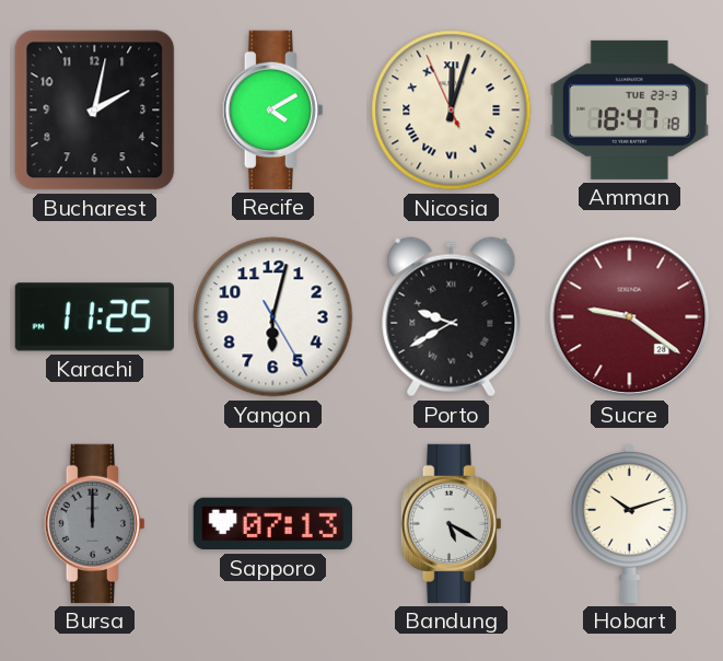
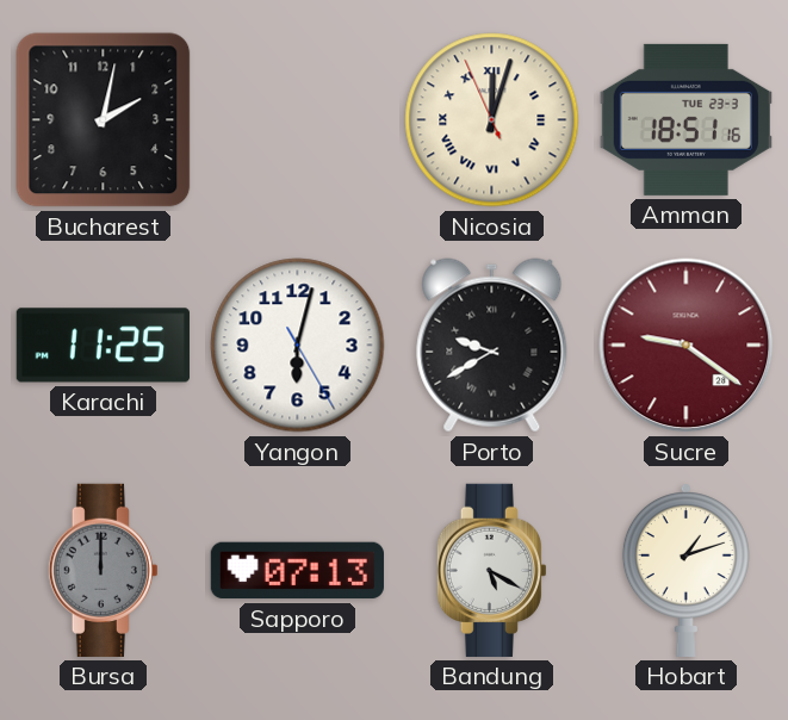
Recife: 4:10 -> none (272, 109)
Amman: 18:47 -> 18:51 (685, 119)
Hobart: 10:12 -> 1:12 (685, 570)
